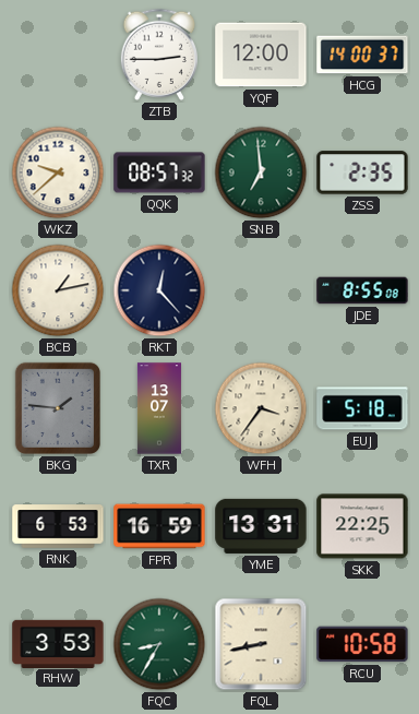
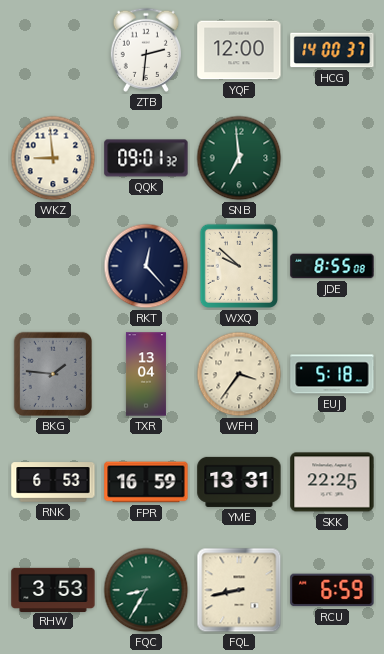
ZTB: 2:45 -> 2:31 (146, 50)
WKZ: 9:38 -> 8:59 (53, 158)
QQK: 08:57 -> 09:01 (146, 158)
ZSS: 2:35 -> none (362, 172)
BCB: 1:13 -> none (58, 290)
WXQ: none -> 9:52 (239, 266)
TXR: 13:07 -> 13:04 (146, 374)
RCU: 10:58 -> 6:59 (332, 590)
